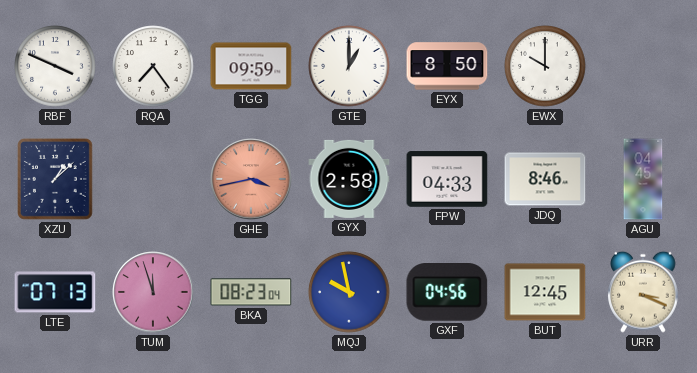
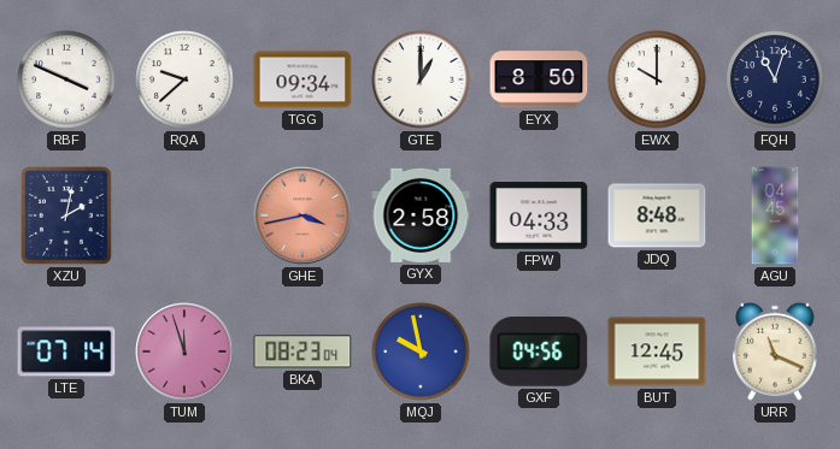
RQA: 7:24 -> 9:38 (184, 79)
TGG: 09:59 -> 09:34 (302, 79)
FQH: none -> 11:03 (775, 79)
XZU: 1:08 -> 2:02 (67, 217)
JDQ: 8:46 -> 8:48 (657, 215)
LTE: 07:13 -> 07:14 (66, 351)
URR: 3:19 -> 11:19 (776, 351)
